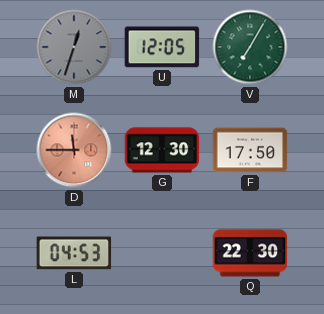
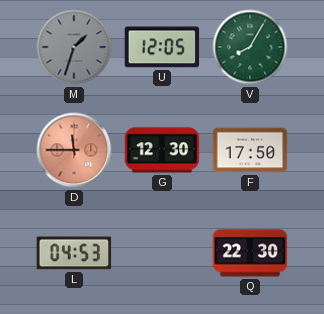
M: 12:33 -> 1:33 (74, 47)
V: 7:05 -> 8:05 (250, 47)
